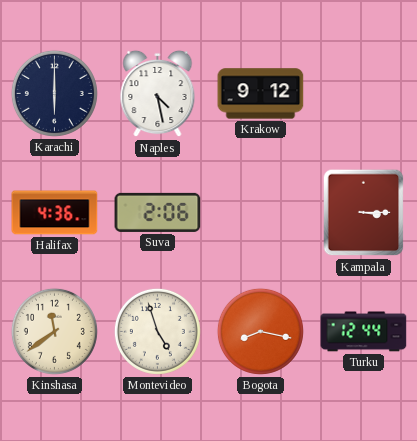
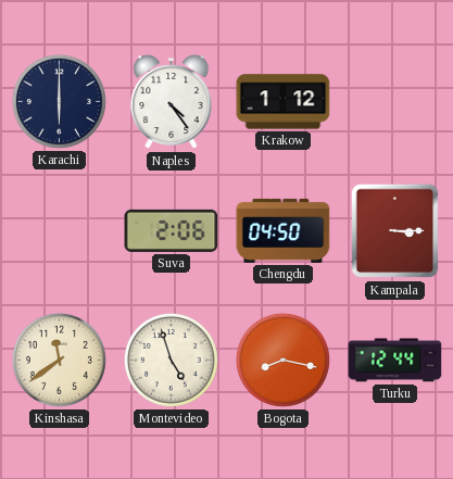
Naples: 4:28 -> 4:24 (172, 102)
Krakow: 9:12 -> 1:12 (284, 102)
Halifax: 4:36 -> none (55, 213)
Chengdu: none -> 04:50 (284, 230)
